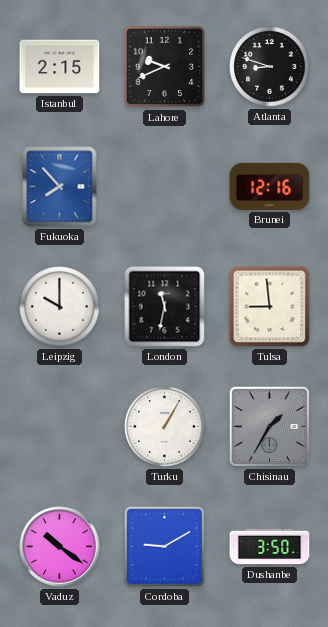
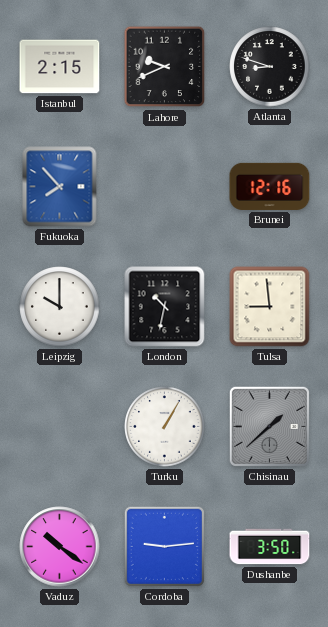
London: 11:32 -> 10:32 (165, 307)
Chisinau: 1:35 -> 1:38 (269, 426)
Cordoba: 9:10 -> 9:14 (164, 546)
